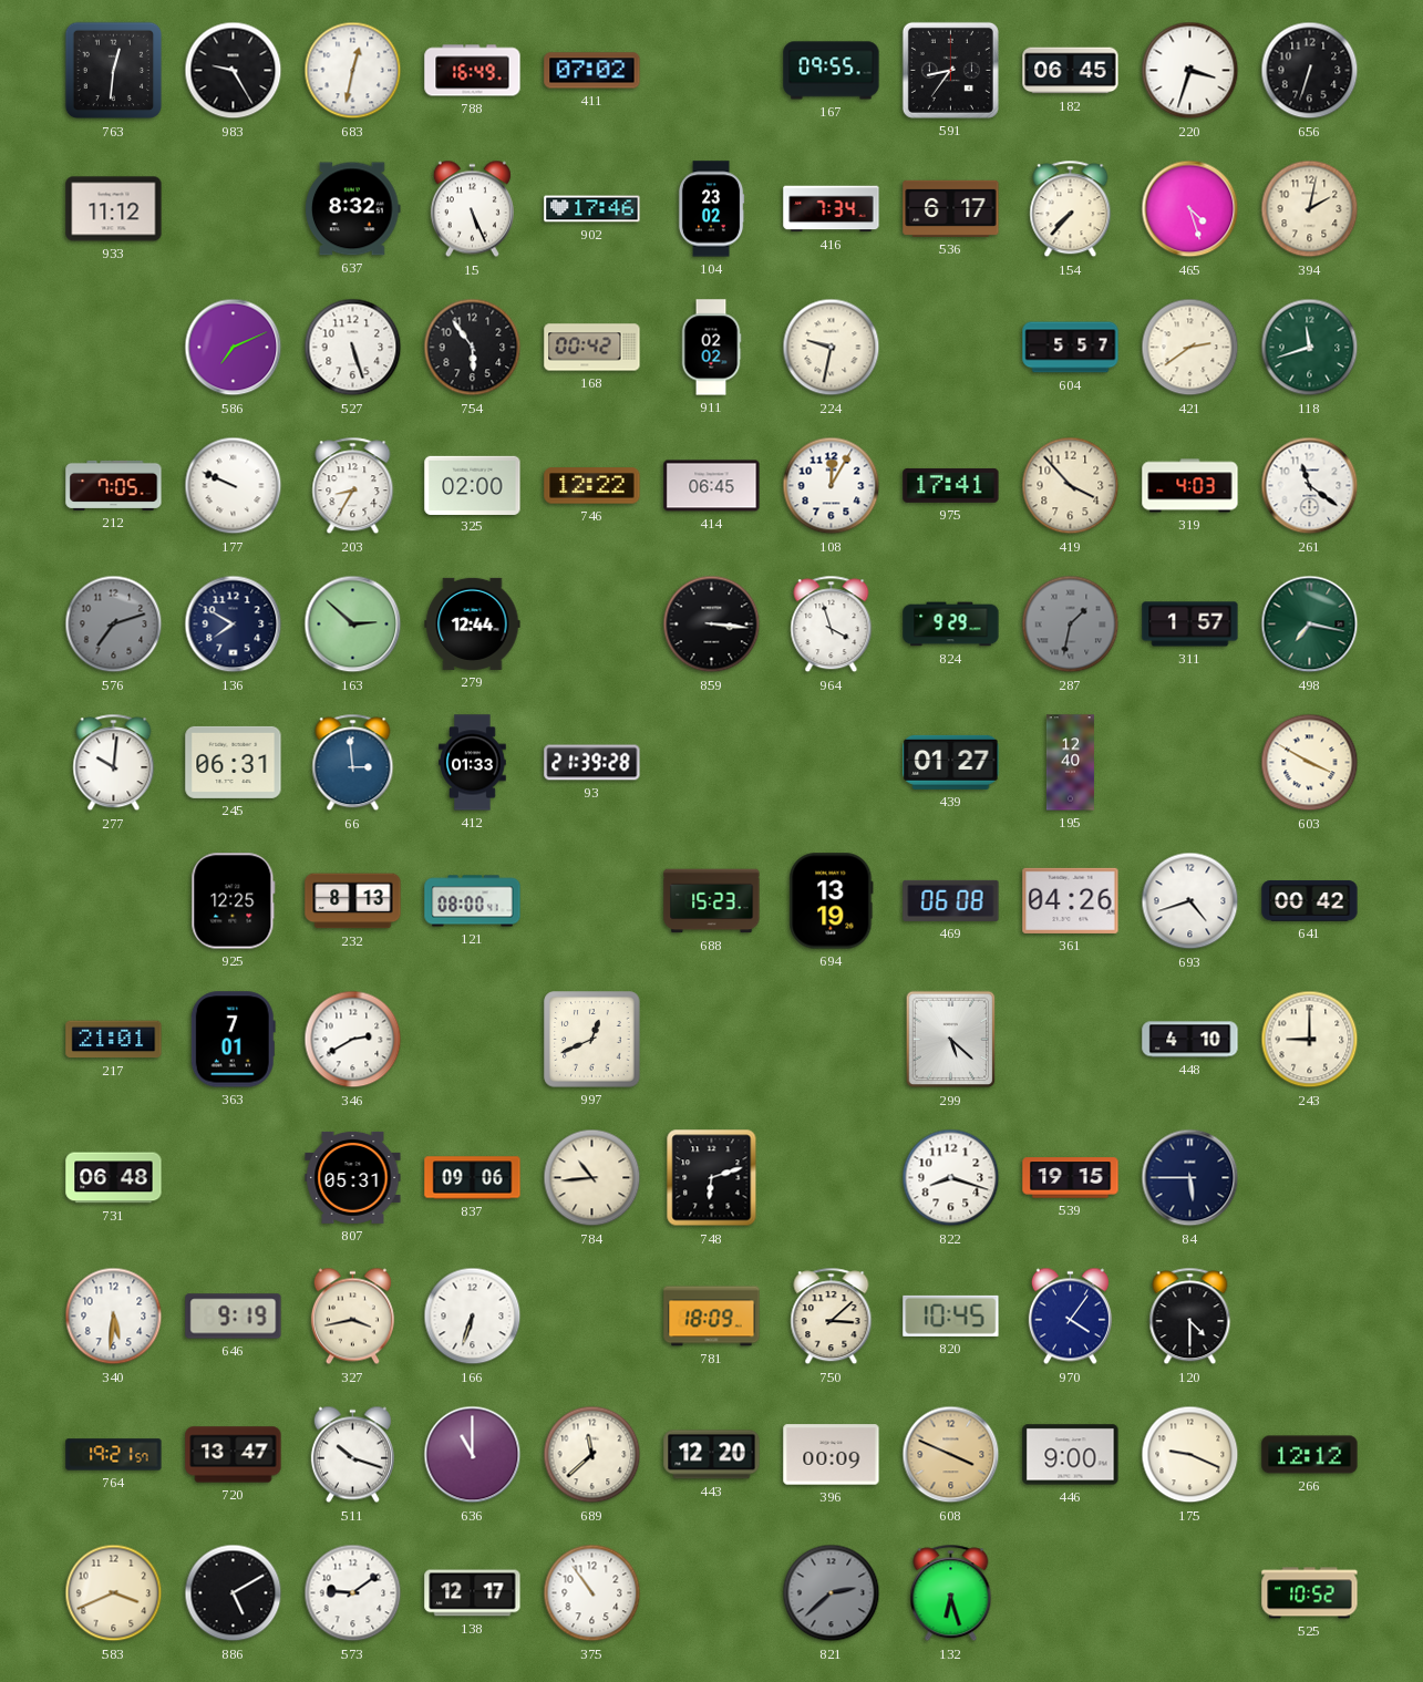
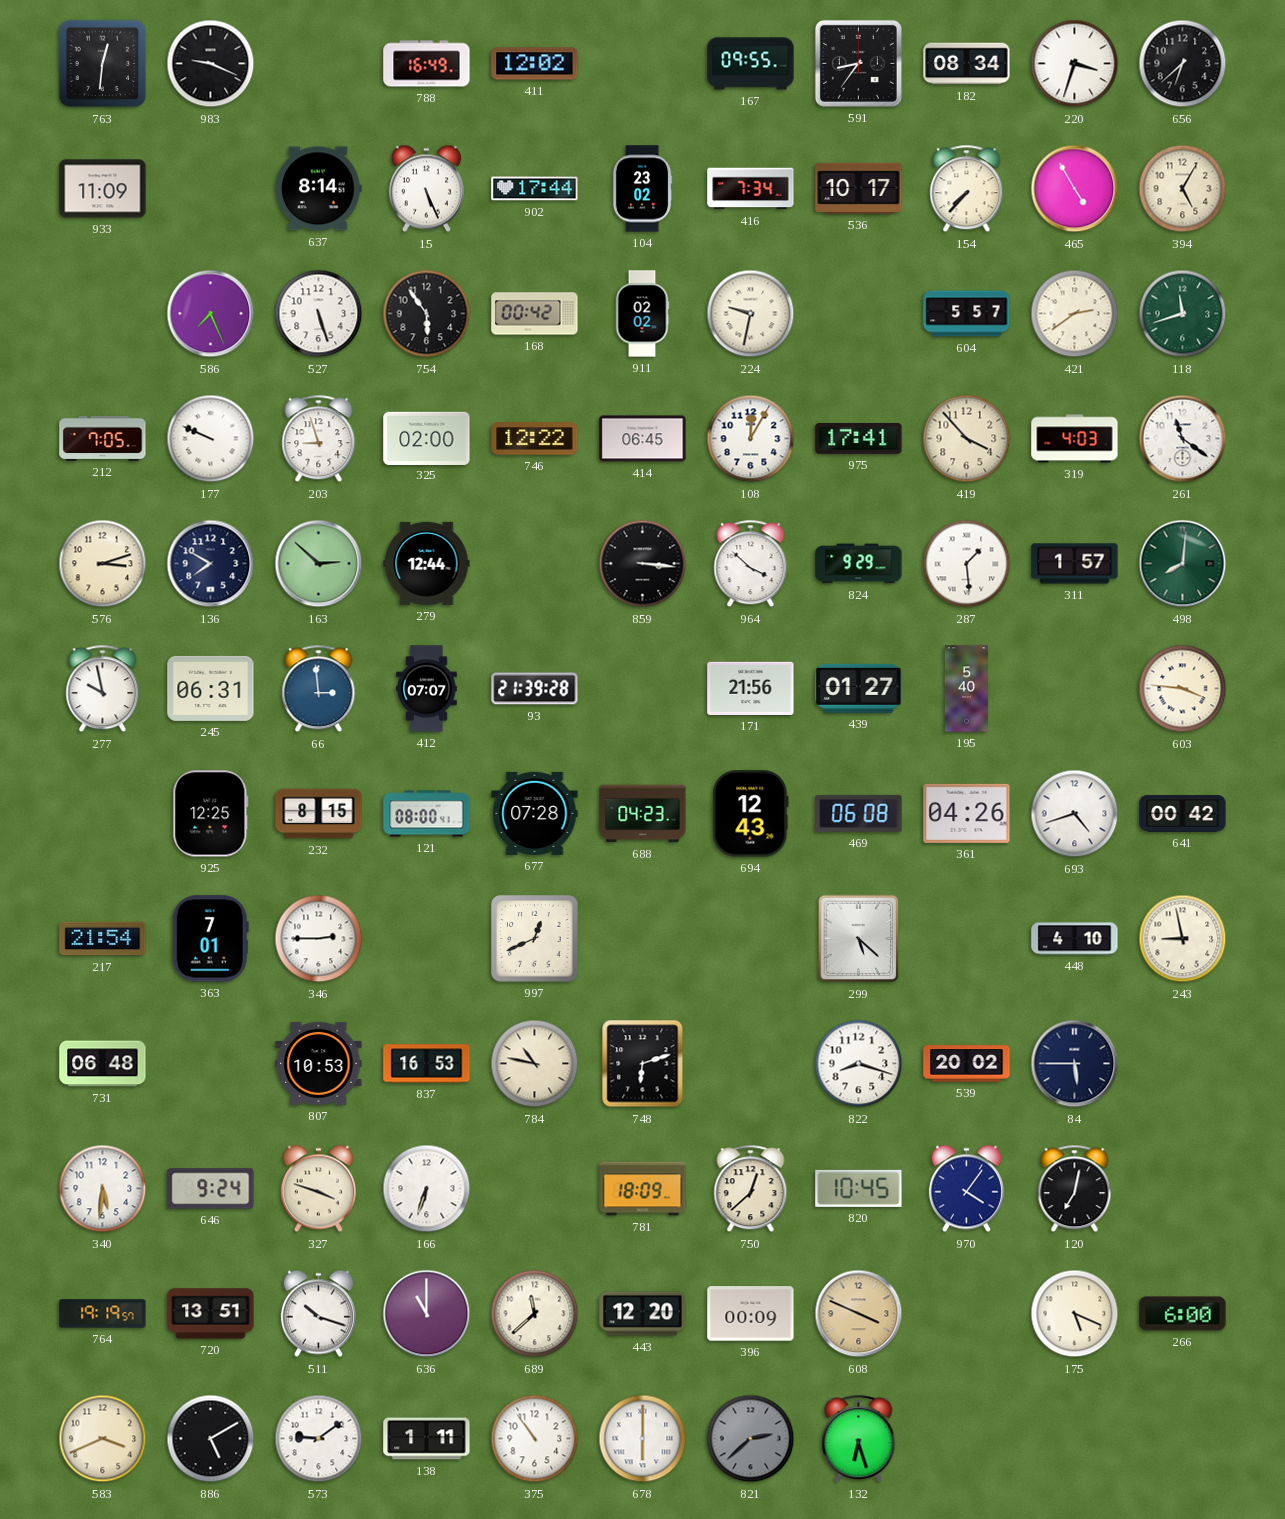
983: 9:25 -> 9:19 (211, 64)
683: 12:32 -> none (353, 71)
411: 07:02 -> 12:02 (535, 64)
182: 06:45 -> 08:34 (967, 64)
656: 6:33 -> 6:38 (1183, 64)
933: 11:12 -> 11:09 (103, 189)
637: 8:32 -> 8:14 (319, 189)
902: 17:46 -> 17:44 (535, 189)
536: 6:17 -> 10:17 (859, 188)
465: 4:27 -> 4:55 (1075, 189)
394: 2:02 -> 5:05 (1183, 189)
586: 7:11 -> 7:26 (211, 314)
203: 8:35 -> 8:57 (319, 439)
576: 7:12 -> 3:12 (103, 564)
576 dial: grey -> cream (103, 564)
964: 3:57 -> 3:52 (751, 564)
287: 1:32 -> 1:29 (967, 564)
287 dial: grey -> white (967, 564)
498: 7:17 -> 8:01 (1183, 564)
277: 10:01 -> 9:58 (103, 689)
412: 01:33 -> 07:07 (427, 689)
171: none -> 21:56 (751, 688)
195: 12:40 -> 5:40 (966, 689)
603: 3:50 -> 3:46 (1183, 689)
232: 8:13 -> 8:15 (319, 814)
677: none -> 07:28 (535, 813)
688: 15:23 -> 04:23 (643, 814)
694: 13:19 -> 12:43 (751, 814)
217: 21:01 -> 21:54 (103, 939)
346: 2:40 -> 2:45 (319, 939)
243: 9:00 -> 8:58 (1183, 939)
807: 05:31 -> 10:53 (319, 1063)
837: 09:06 -> 16:53 (427, 1064)
784: 10:44 -> 10:47 (535, 1064)
539: 19:15 -> 20:02 (967, 1064)
646: 9:19 -> 9:24 (211, 1189)
327: 3:43 -> 3:48 (318, 1189)
750: 3:08 -> 12:38 (751, 1189)
120: 4:30 -> 7:02 (1075, 1189)
764: 19:21 -> 19:19 (103, 1314)
720: 13:47 -> 13:51 (211, 1314)
446: 9:00 -> none (1071, 1455)
175: 9:19 -> 5:19 (1075, 1314)
266: 12:12 -> 6:00 (1183, 1314)
138: 12:17 -> 1:11 (427, 1439)
678: none -> 6:00 (643, 1439)
525: 10:52 -> none (1310, 1593)
